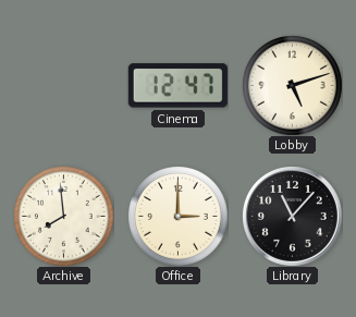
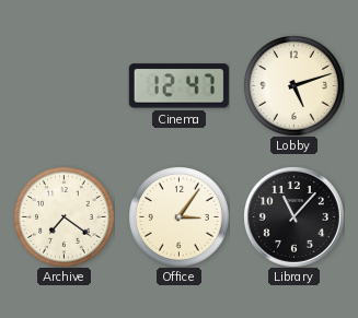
Archive: 7:59 -> 7:21 (65, 217)
Office: 3:00 -> 3:06 (180, 217)
